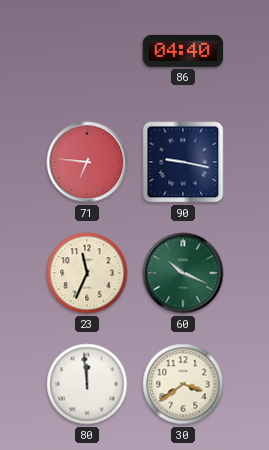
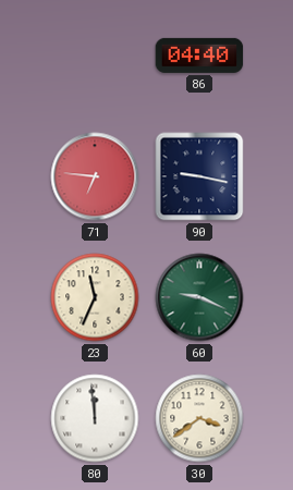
60: 10:19 -> 9:19 (199, 297)
